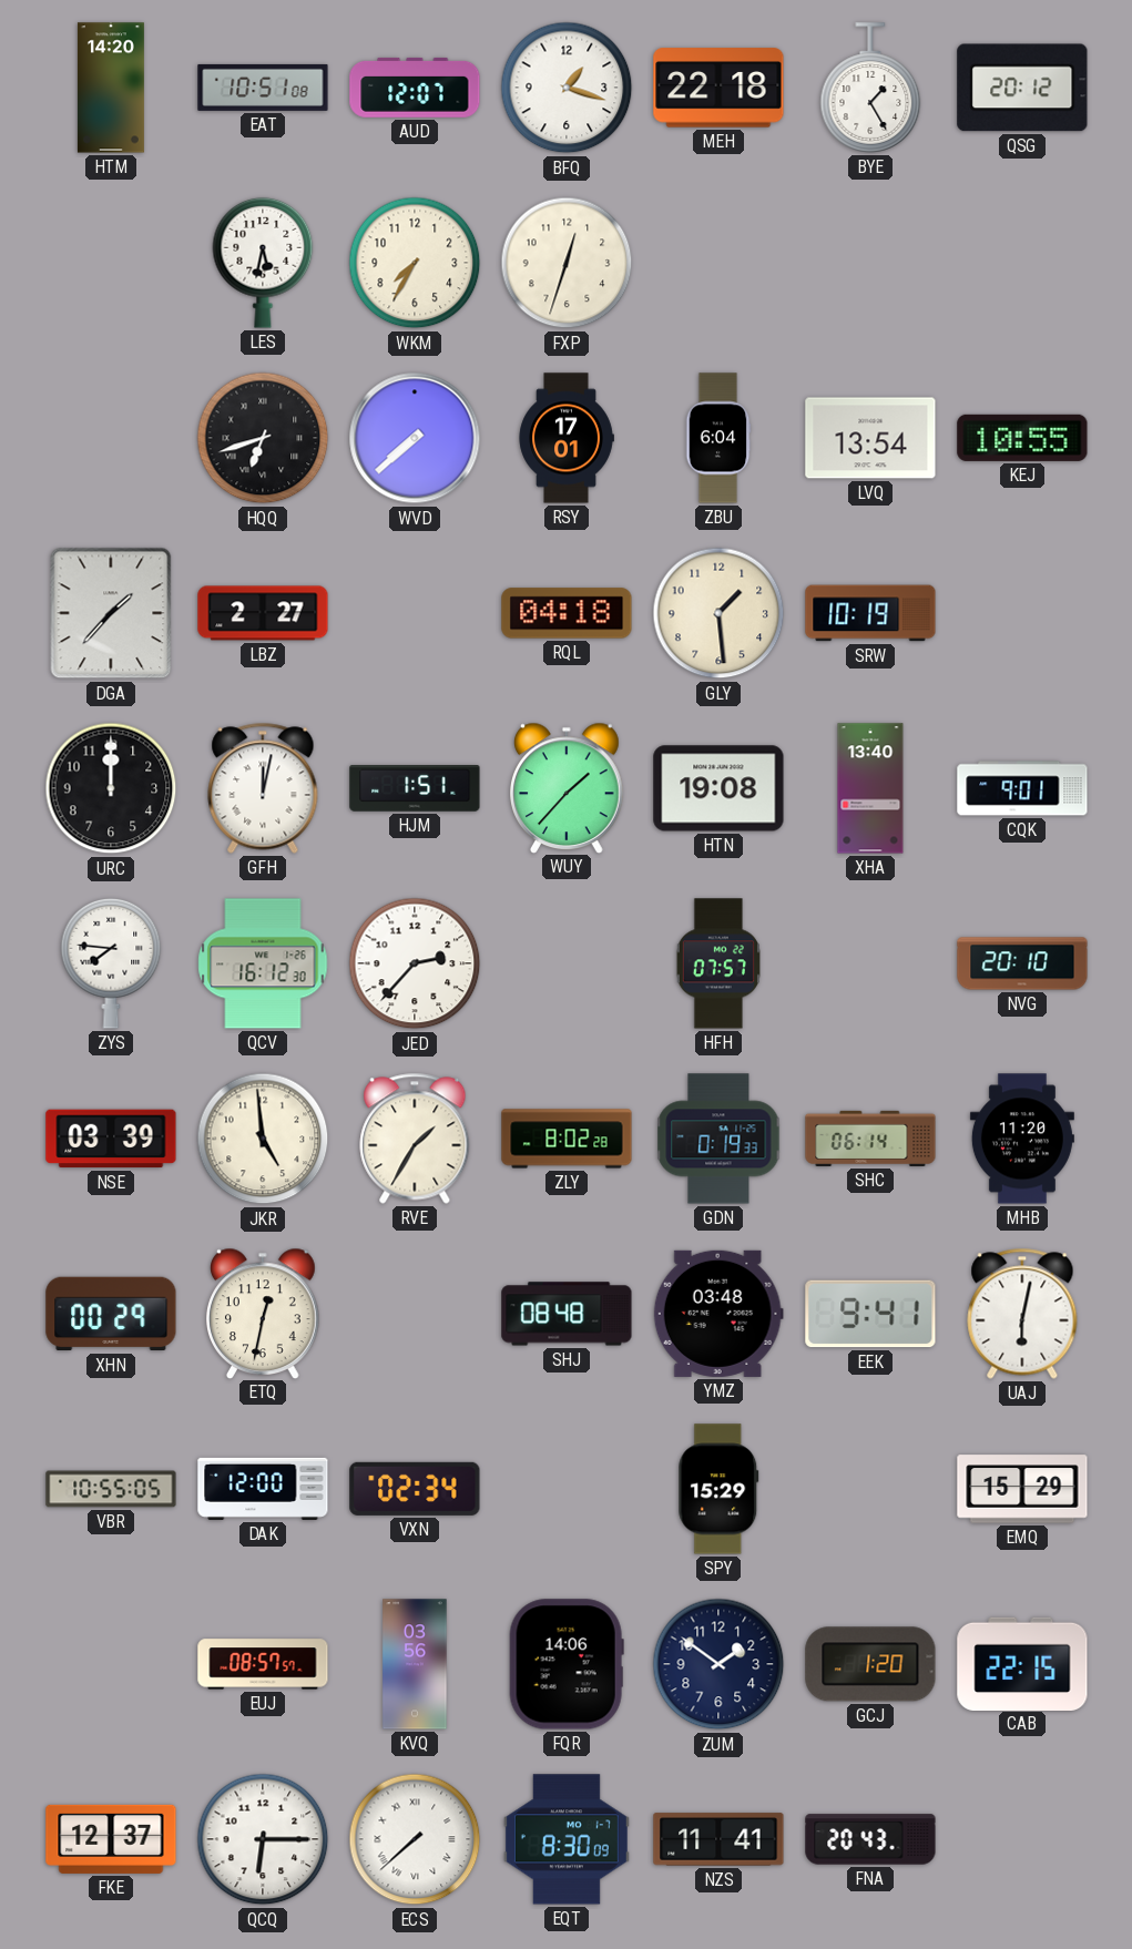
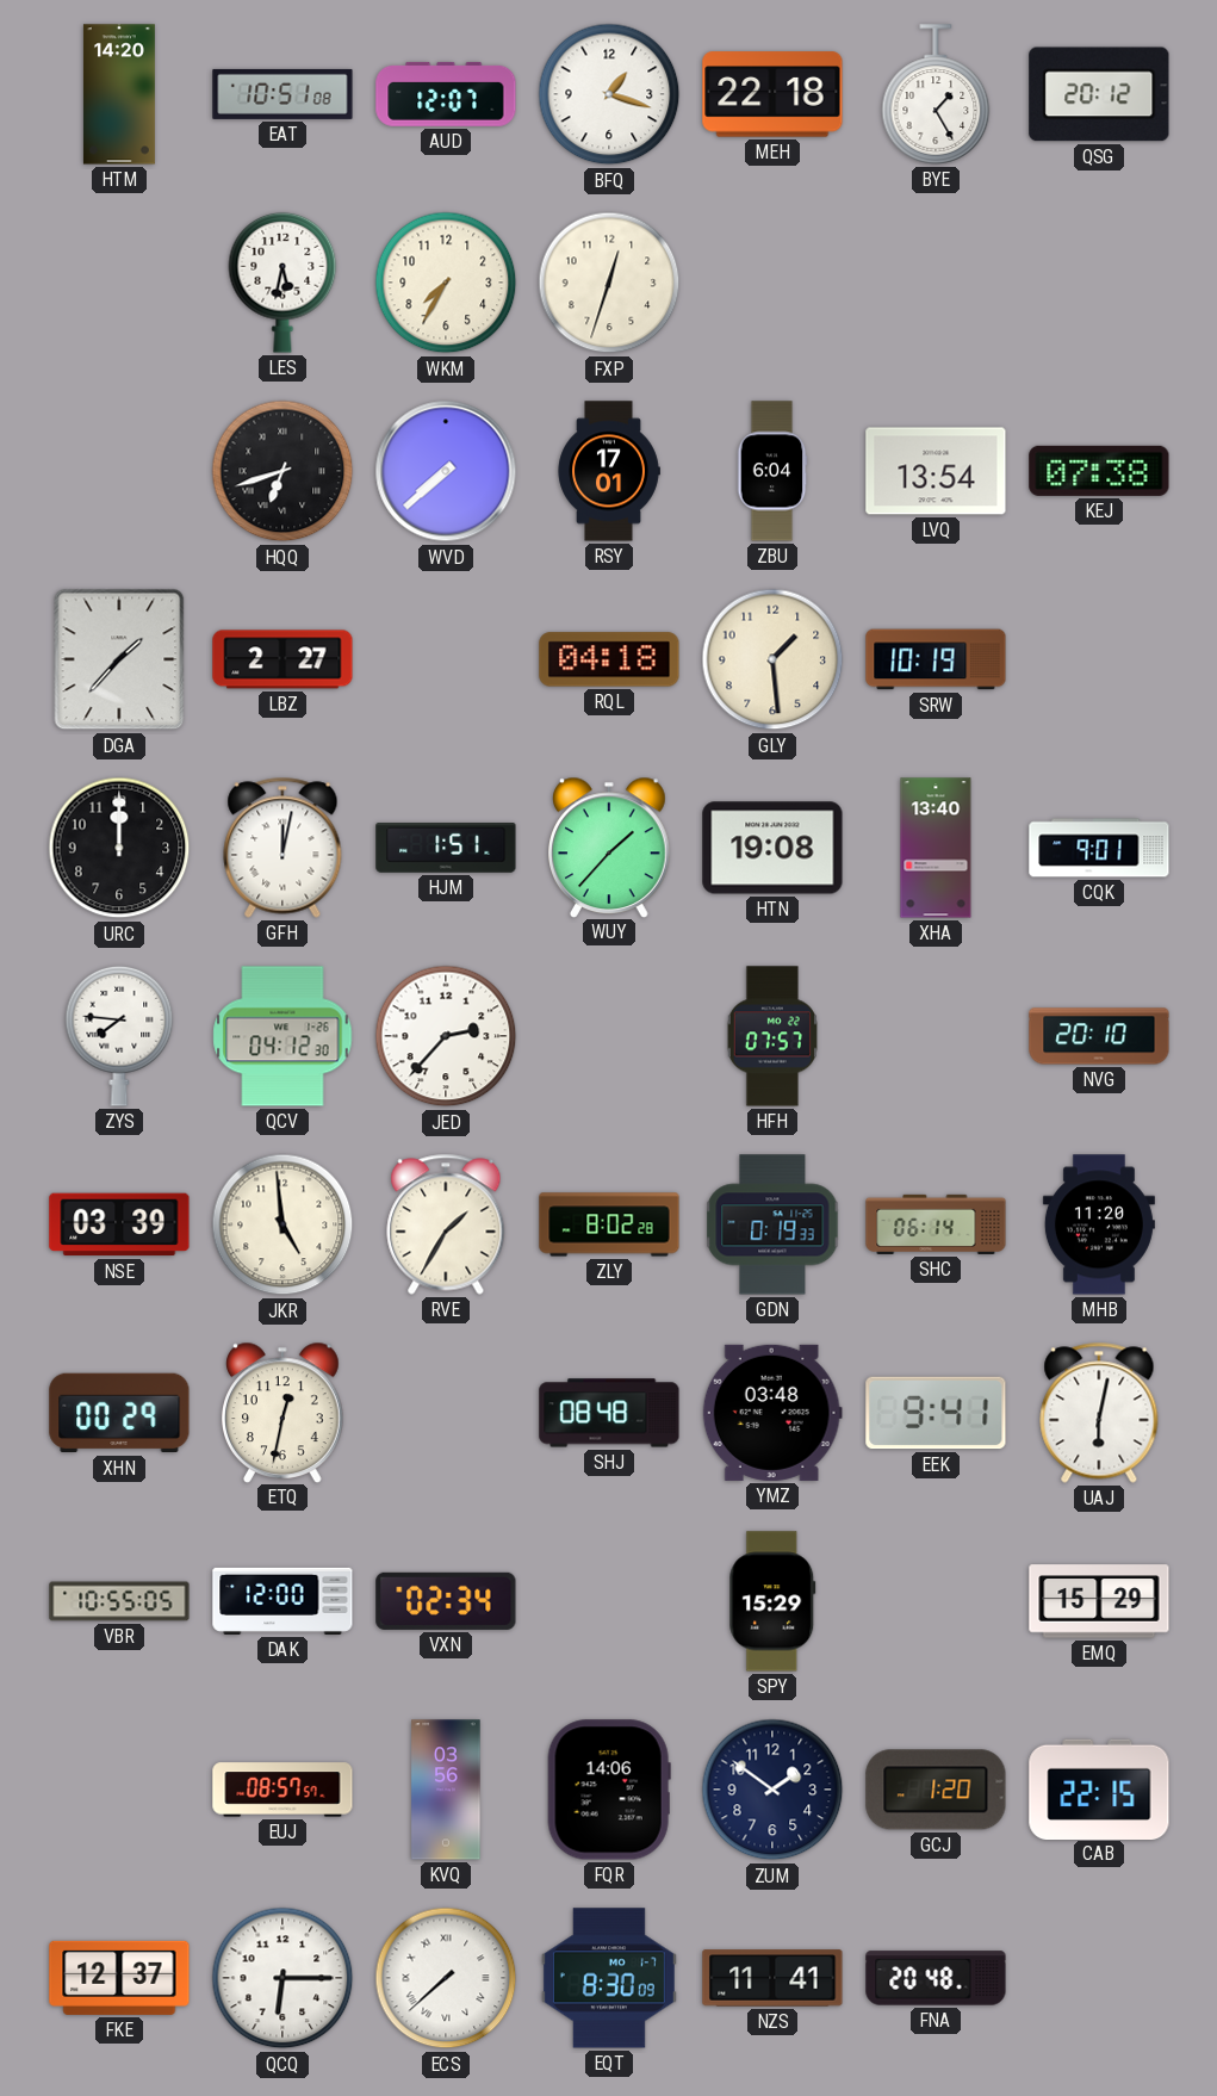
KEJ: 10:55 -> 07:38 (1099, 471)
QCV: 16:12 -> 04:12 (282, 1036)
FNA: 20:43 -> 20:48 (936, 1978)
